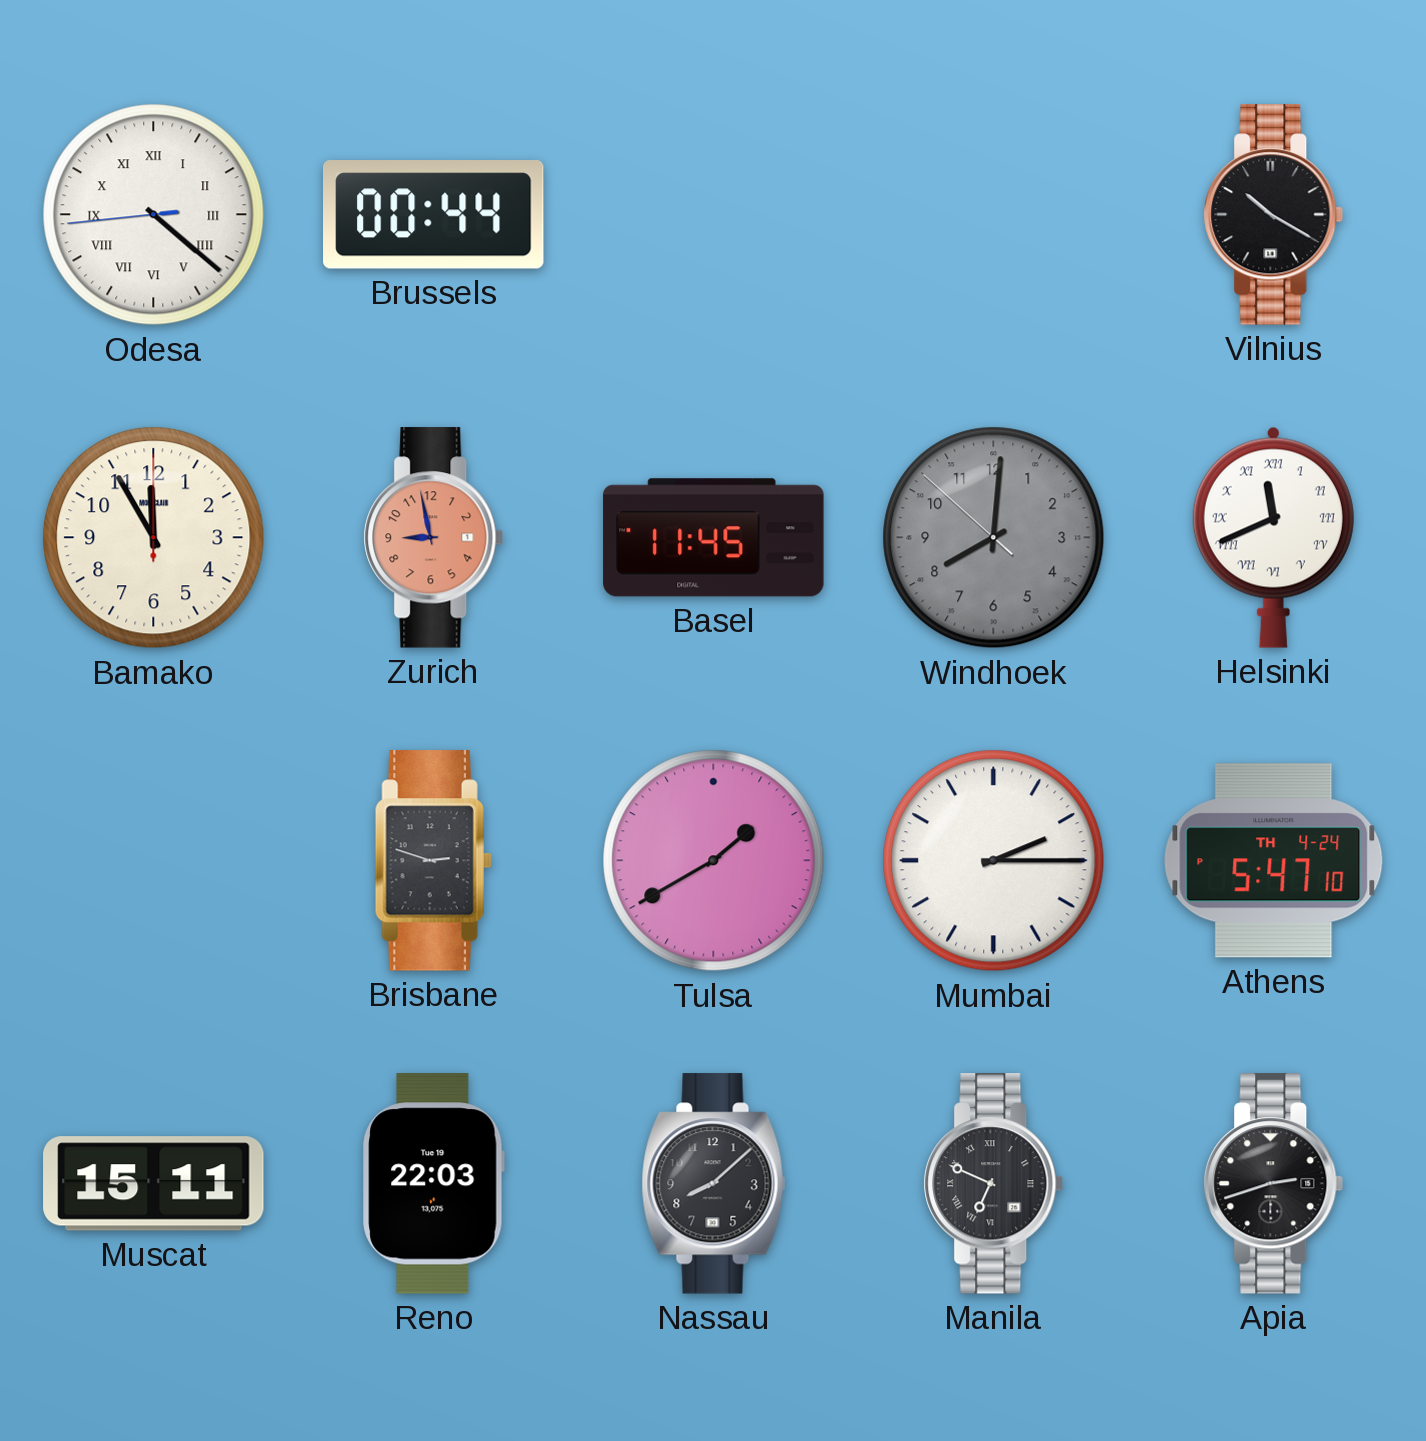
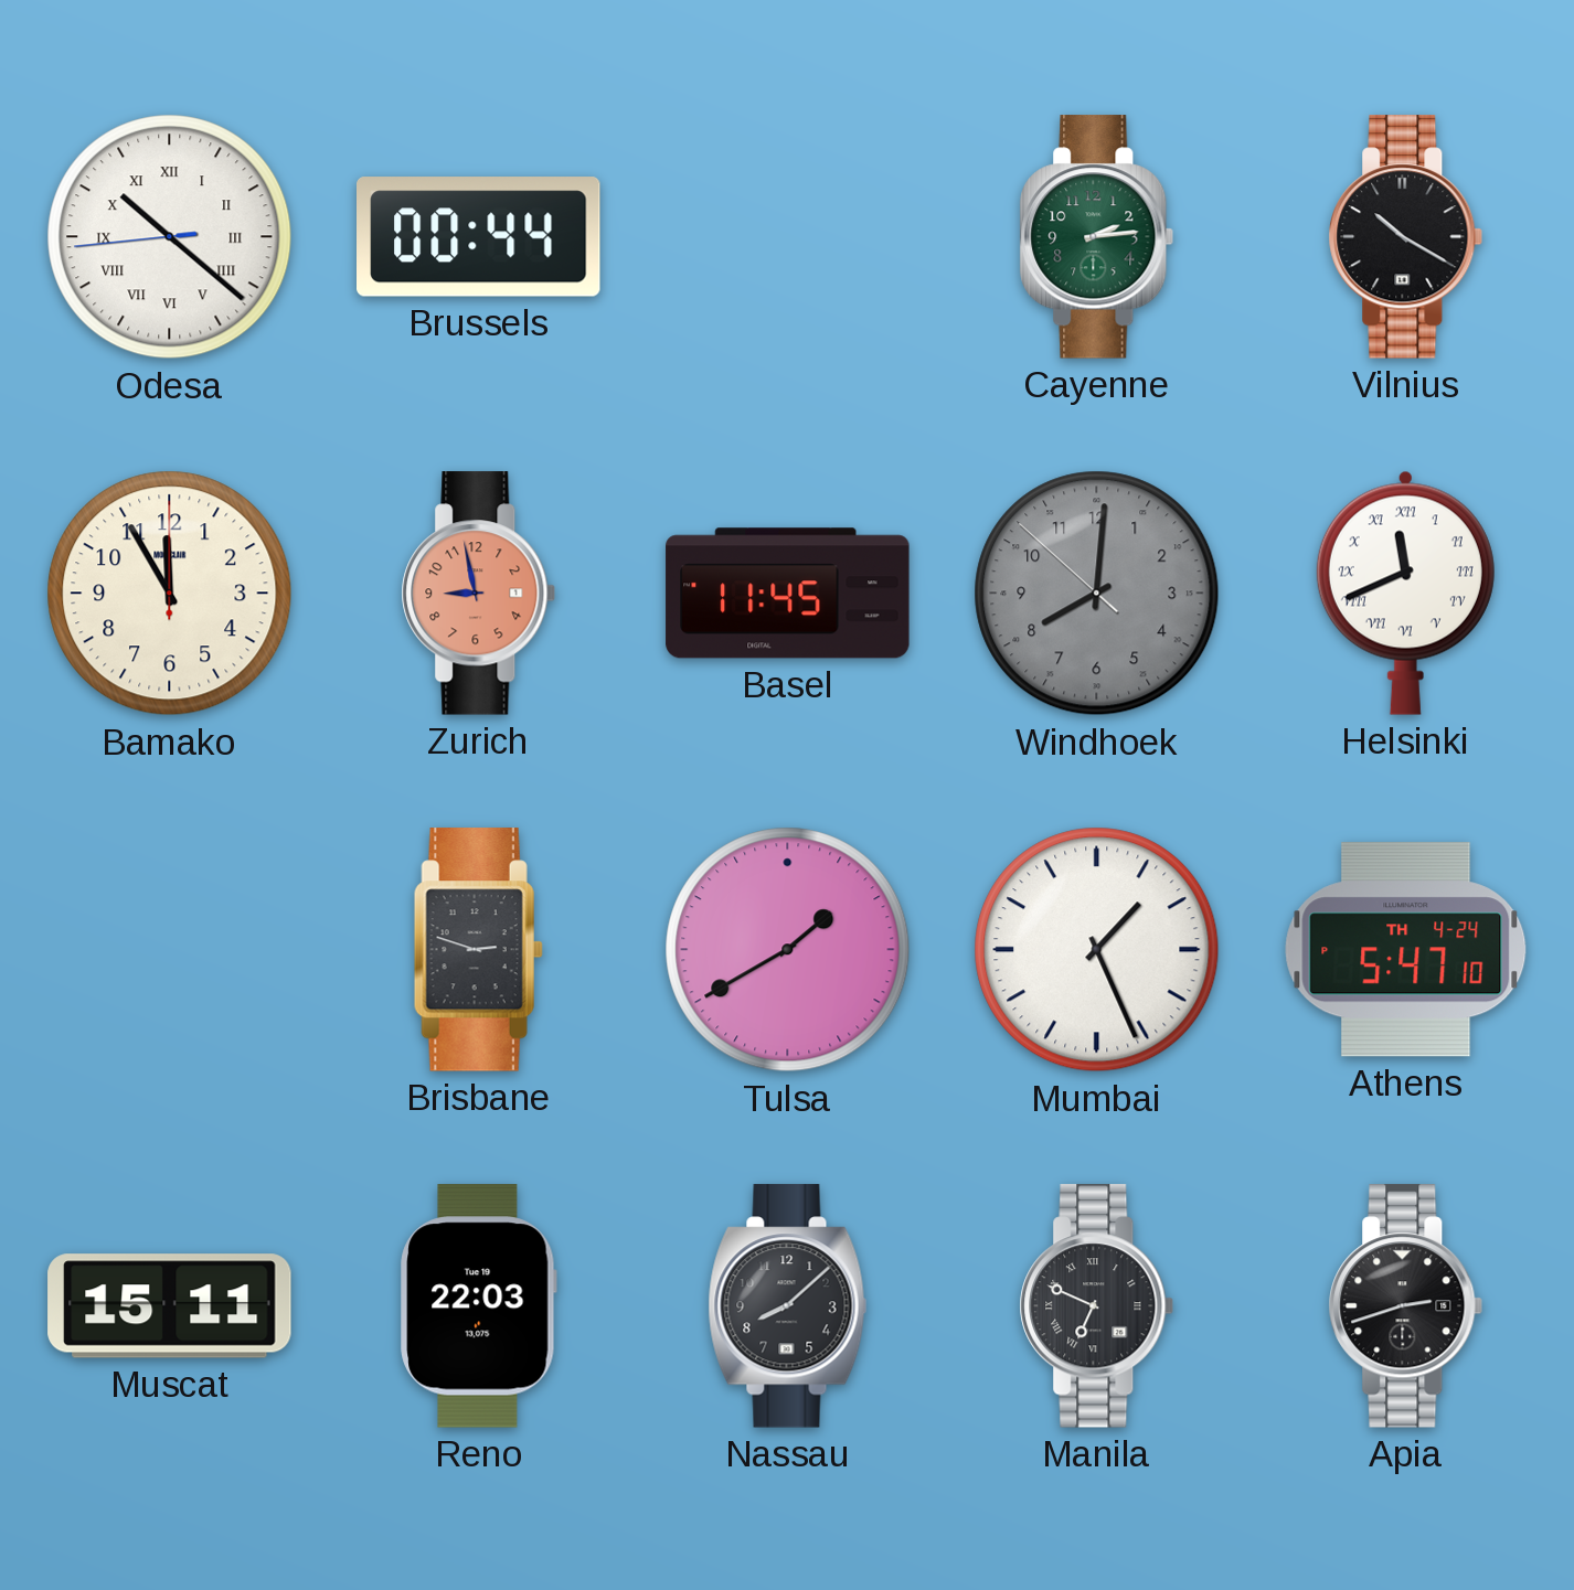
Odesa: 4:21 -> 10:21 (170, 237)
Cayenne: none -> 2:14 (1097, 237)
Mumbai: 2:15 -> 1:26 (1097, 950)
